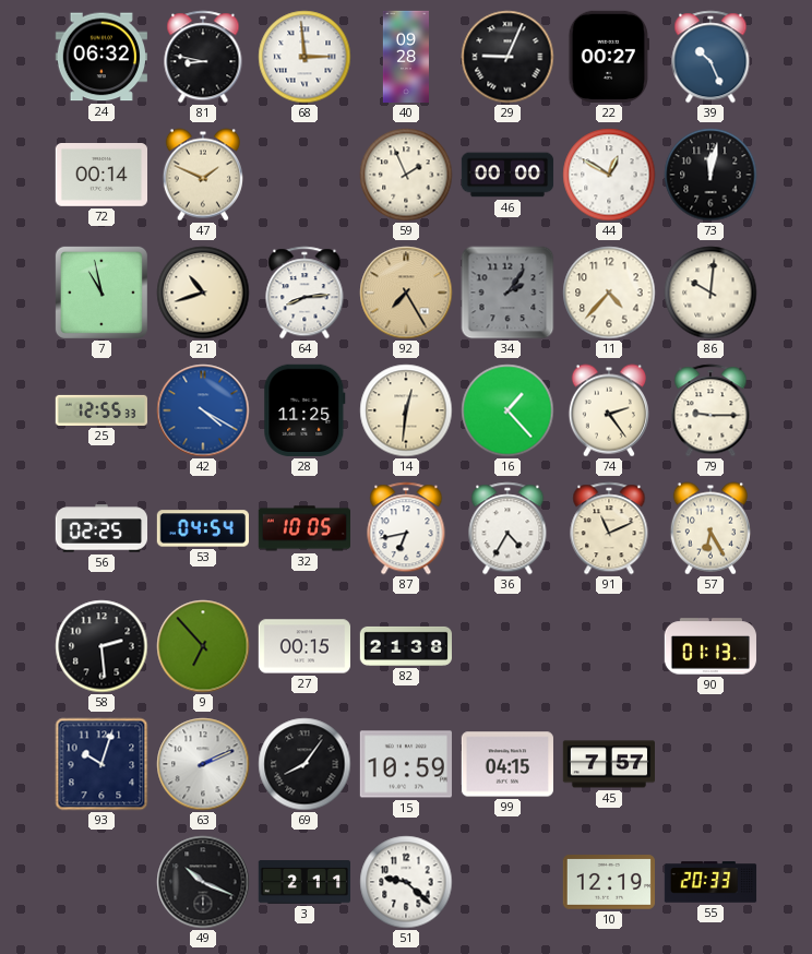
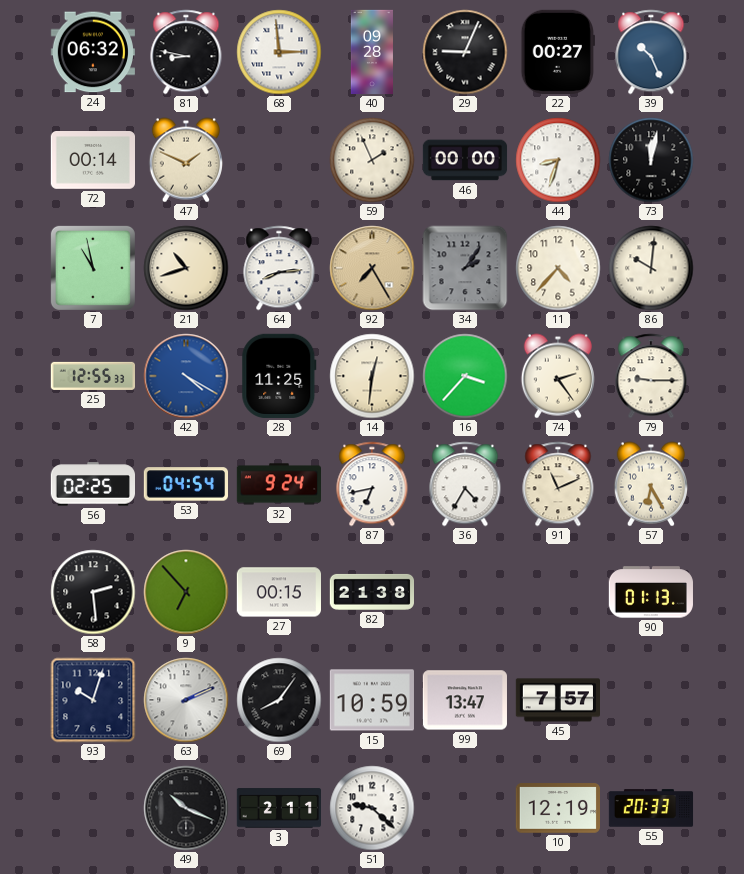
44: 12:50 -> 8:33 (558, 160)
16: 1:23 -> 3:37 (465, 376)
32: 10:05 -> 9:24 (278, 484)
99: 04:15 -> 13:47 (464, 700)
